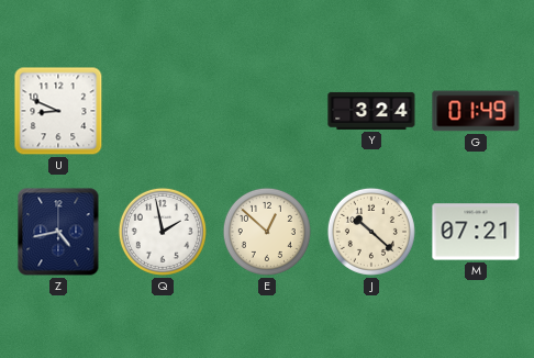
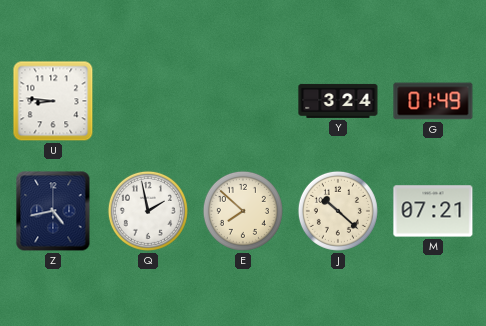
U: 8:49 -> 8:46 (53, 101)
E: 12:52 -> 7:52 (243, 211)
